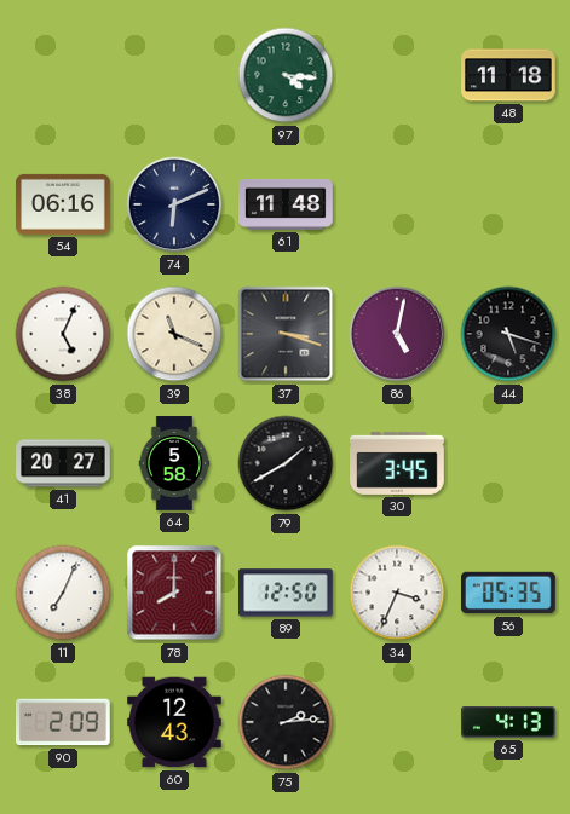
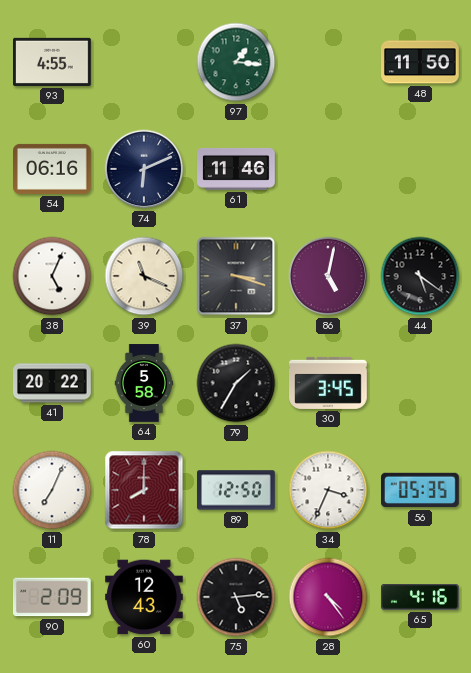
93: none -> 4:55 (53, 62)
97: 4:16 -> 1:16 (236, 62)
48: 11:18 -> 11:50 (421, 62)
61: 11:48 -> 11:46 (237, 170)
44: 5:18 -> 5:21 (420, 276)
41: 20:27 -> 20:22 (53, 383)
79: 1:40 -> 1:35 (236, 383)
75: 2:14 -> 5:14 (236, 597)
28: none -> 4:24 (328, 597)
65: 4:13 -> 4:16 (421, 597)
